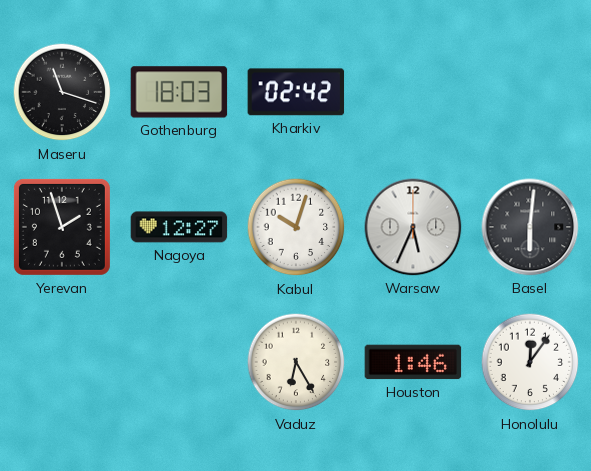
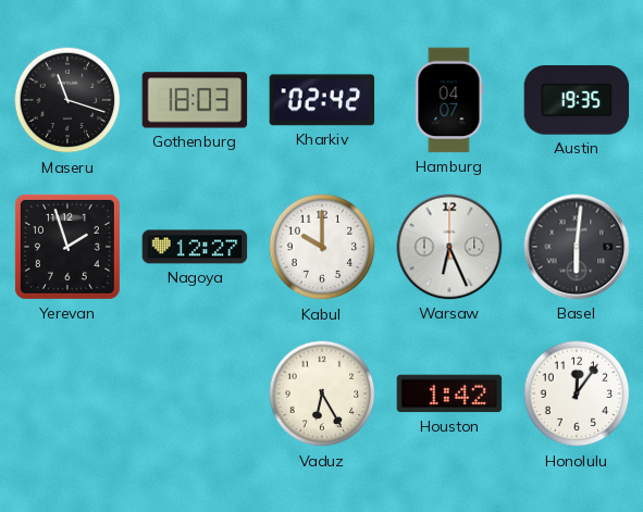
Hamburg: none -> 04:07 (449, 100)
Austin: none -> 19:35 (577, 100)
Kabul: 10:03 -> 10:00 (322, 247)
Warsaw: 5:34 -> 6:26 (449, 247)
Houston: 1:46 -> 1:42 (449, 394)
